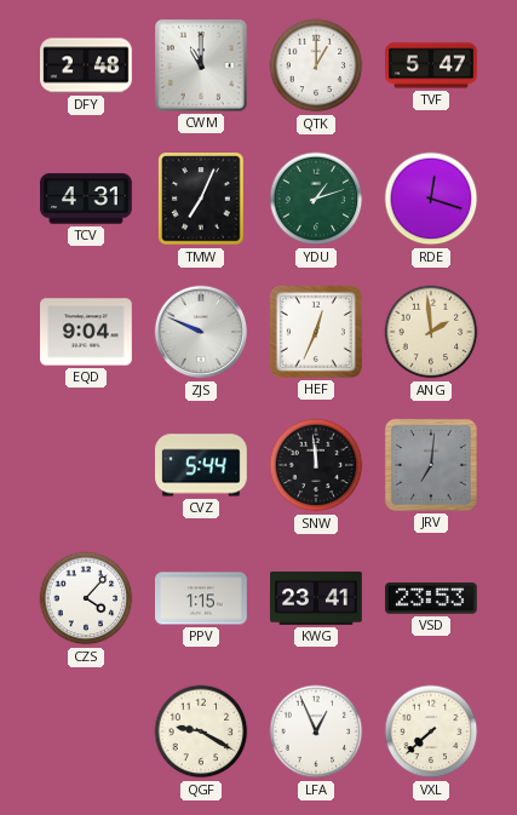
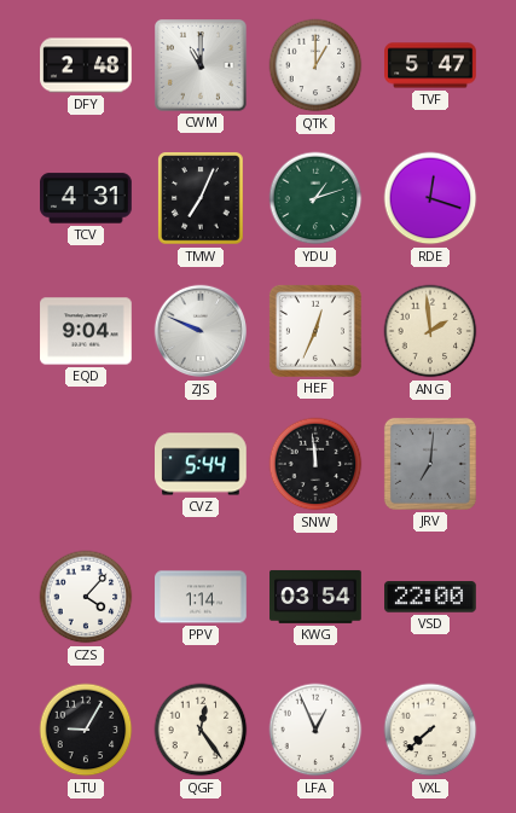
PPV: 1:15 -> 1:14 (201, 597)
KWG: 23:41 -> 03:54 (315, 597)
VSD: 23:53 -> 22:00 (431, 597)
LTU: none -> 9:05 (86, 730)
QGF: 9:20 -> 12:24 (201, 730)
